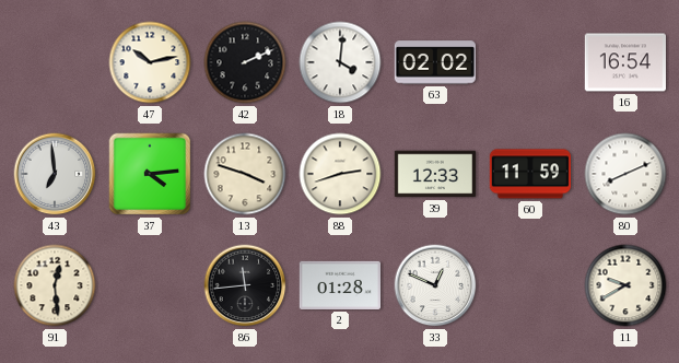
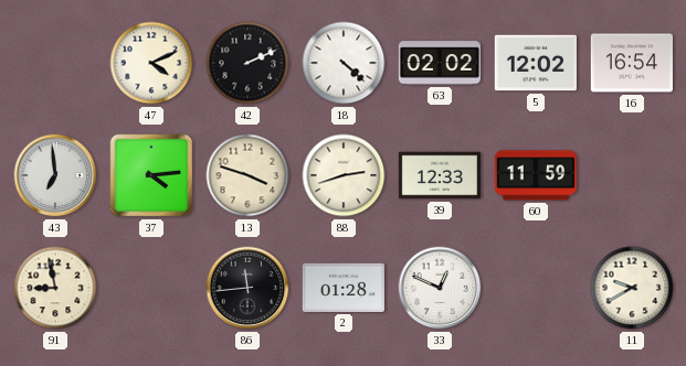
47: 10:13 -> 4:11 (151, 63)
18: 4:01 -> 4:22 (344, 63)
5: none -> 12:02 (536, 63)
80: 8:11 -> none (625, 174)
91: 12:29 -> 8:58 (55, 288)
